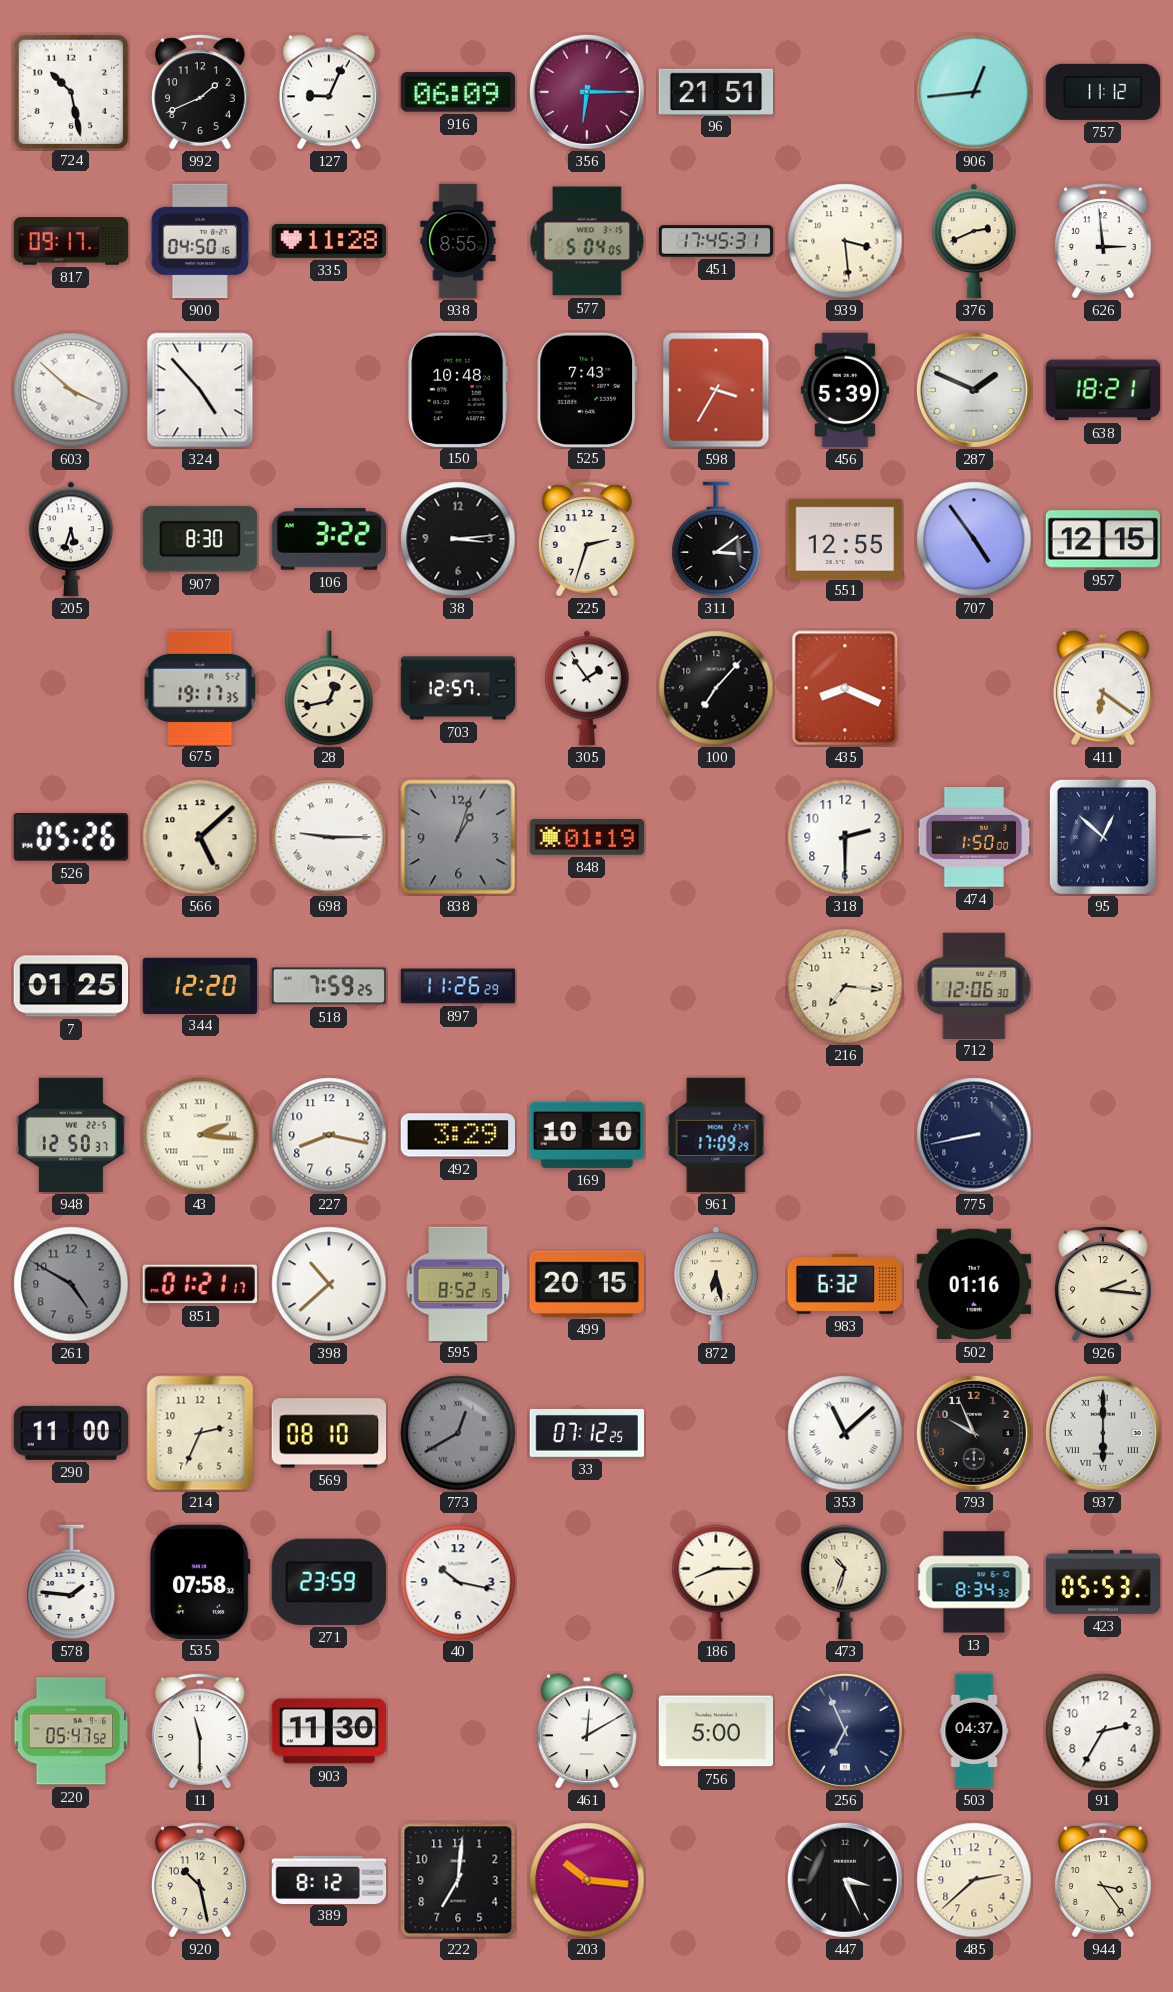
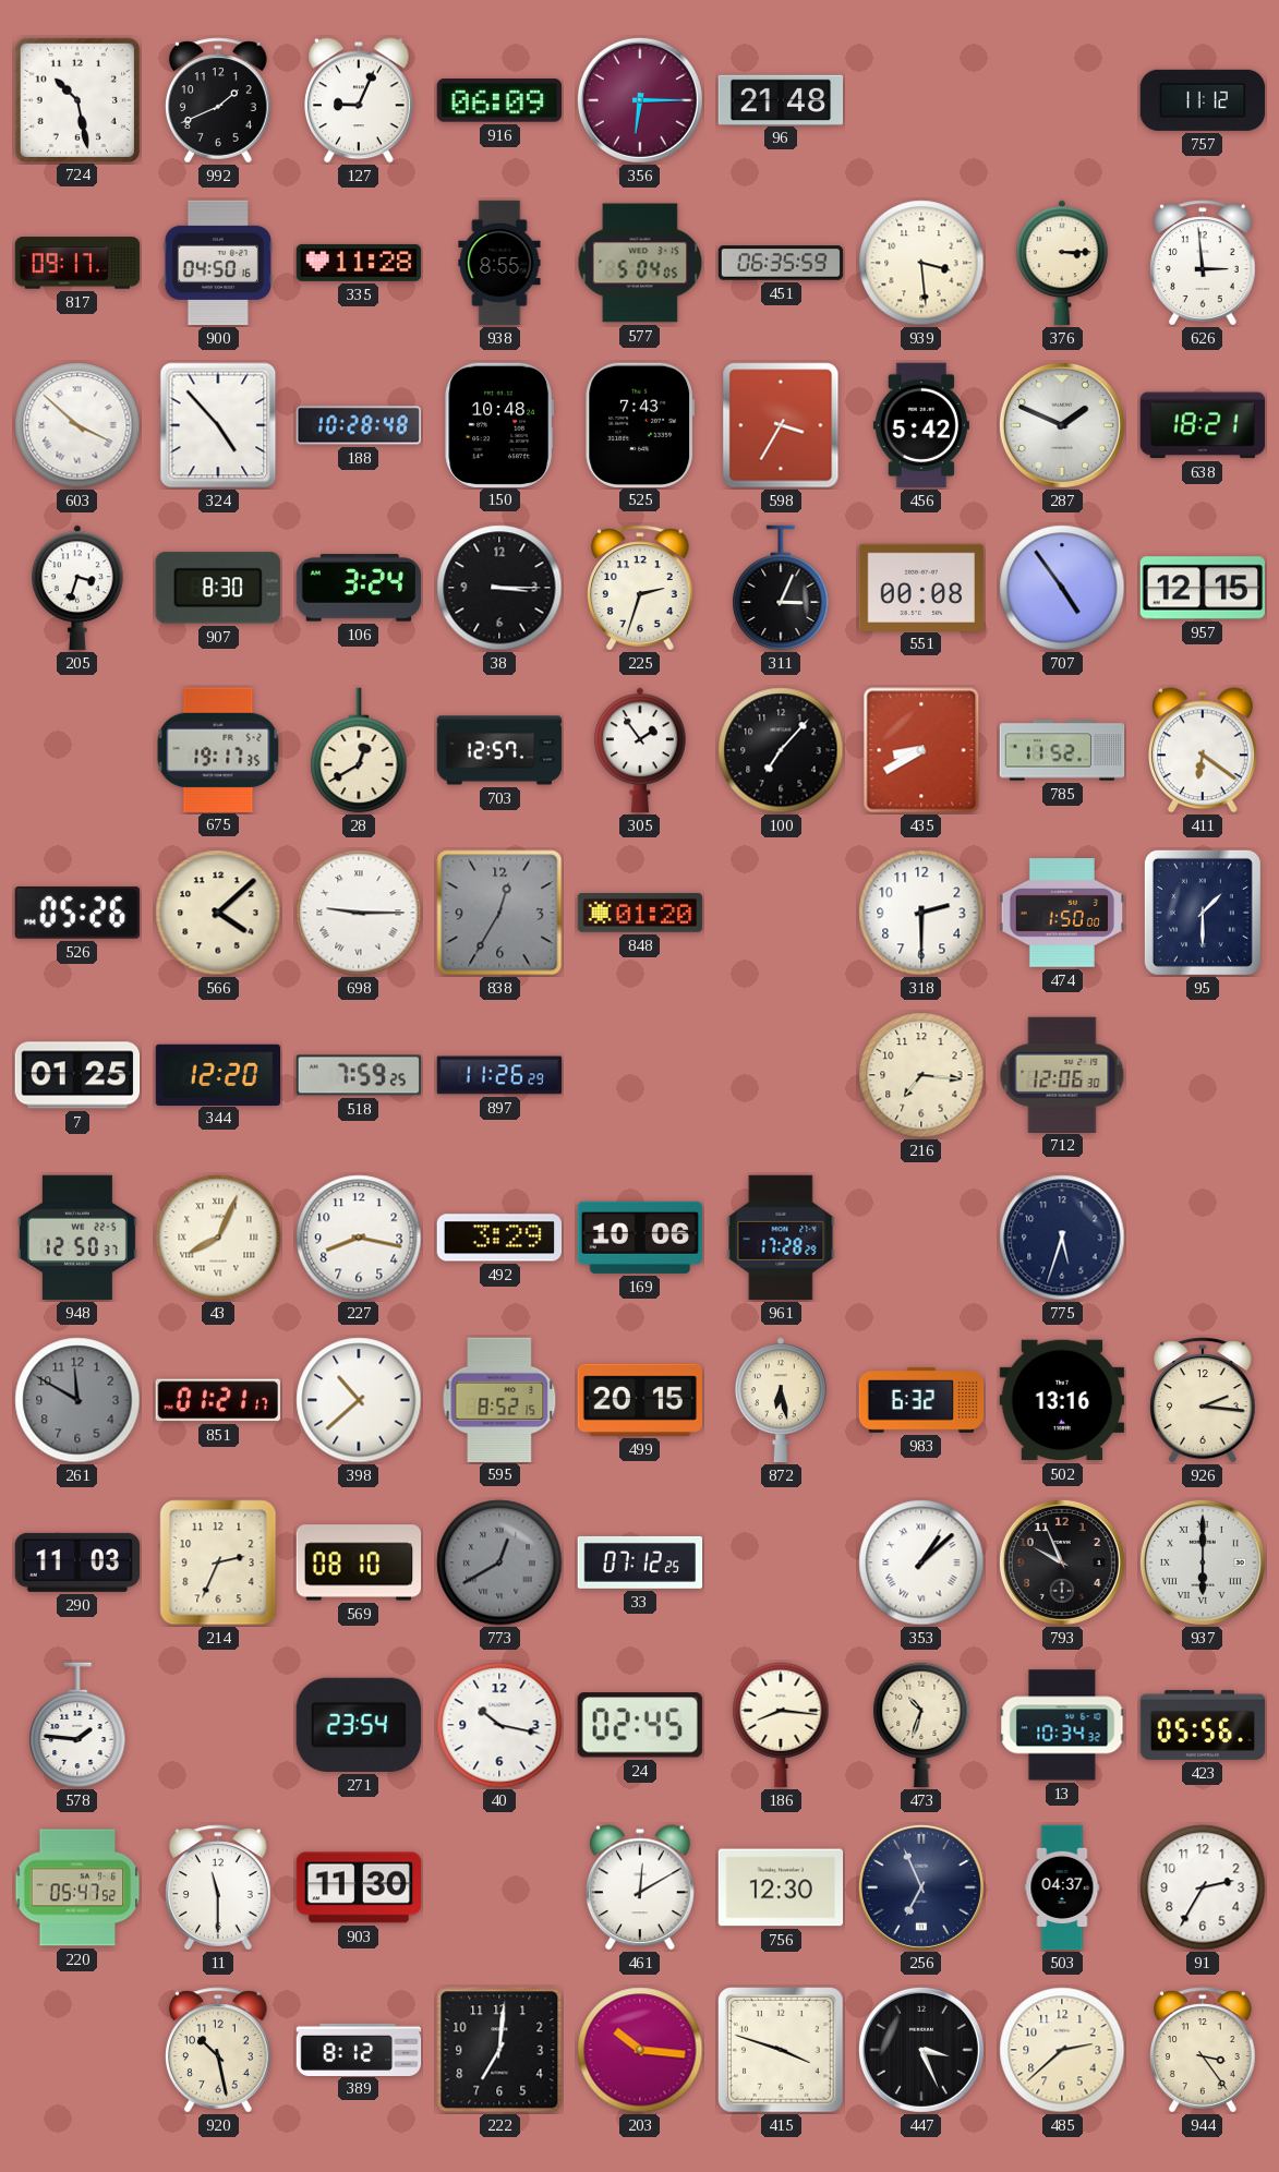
96: 21:51 -> 21:48 (781, 99)
906: 12:44 -> none (974, 92)
451: 17:45 -> 06:35 (781, 263)
376: 2:41 -> 3:15 (1062, 263)
188: none -> 10:28 (358, 425)
456: 5:39 -> 5:42 (921, 425)
205: 5:33 -> 3:33 (77, 588)
106: 3:22 -> 3:24 (358, 589)
38: 3:14 -> 3:15 (499, 588)
311: 3:09 -> 3:04 (781, 588)
551: 12:55 -> 00:08 (921, 587)
28: 12:43 -> 12:40 (359, 750)
435: 8:19 -> 8:40 (921, 750)
785: none -> 11:52 (1062, 750)
566: 5:08 -> 4:08 (218, 913)
838: 1:03 -> 12:35 (499, 913)
848: 01:19 -> 01:20 (640, 913)
95: 12:52 -> 1:30 (1203, 913)
43: 2:16 -> 8:04 (218, 1238)
169: 10:10 -> 10:06 (640, 1238)
961: 17:09 -> 17:28 (781, 1238)
775: 8:43 -> 5:33 (1062, 1238)
261: 4:50 -> 11:50 (77, 1400)
502: 01:16 -> 13:16 (1062, 1400)
290: 11:00 -> 11:03 (76, 1562)
353: 11:08 -> 1:08 (921, 1562)
535: 07:58 -> none (200, 1581)
271: 23:59 -> 23:54 (359, 1725)
24: none -> 02:45 (640, 1725)
186: 8:15 -> 8:16 (781, 1725)
13: 8:34 -> 10:34 (1062, 1725)
423: 05:53 -> 05:56 (1203, 1725)
756: 5:00 -> 12:30 (781, 1887)
415: none -> 3:48 (782, 2051)
